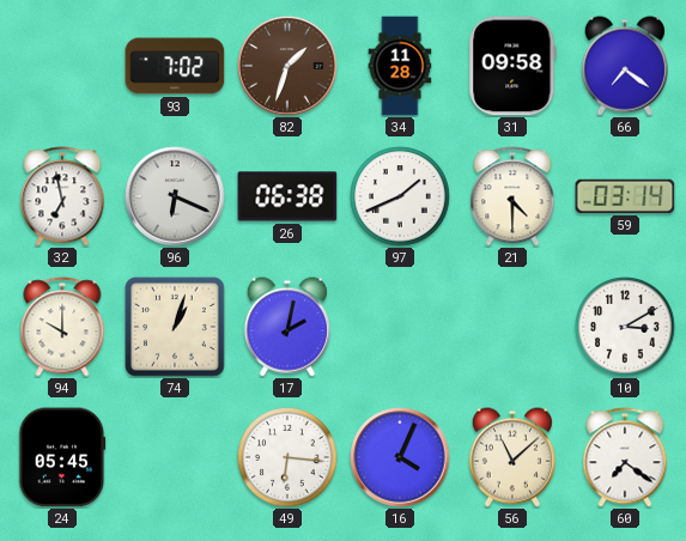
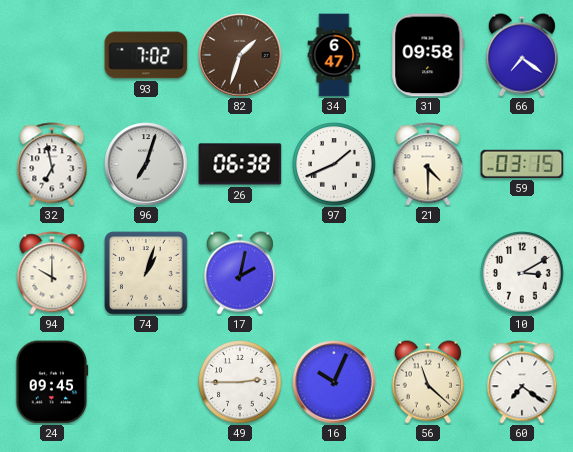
34: 11:28 -> 6:47 (334, 55)
96: 6:19 -> 7:03 (146, 164)
59: 03:14 -> 03:15 (522, 164)
24: 05:45 -> 09:45 (52, 382)
49: 6:16 -> 2:45 (240, 382)
16: 4:04 -> 10:04 (334, 382)
56: 11:08 -> 11:22 (428, 382)
